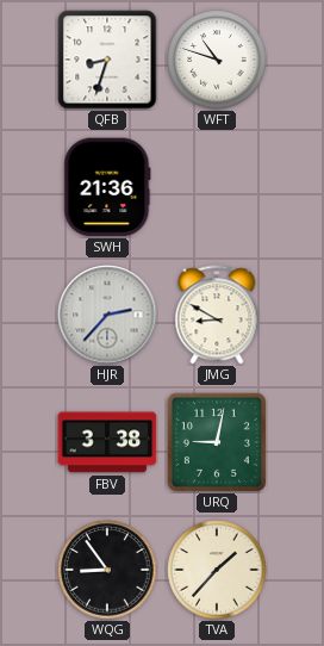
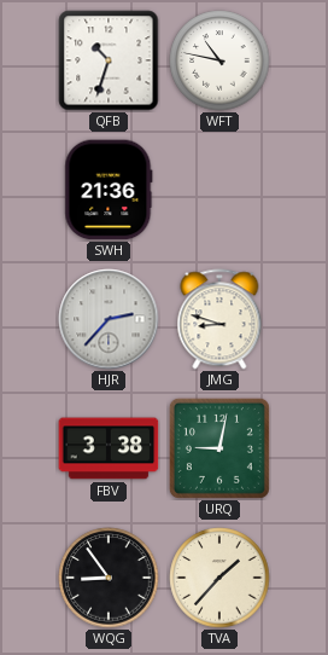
QFB: 8:33 -> 10:33 (109, 60)
WFT: 10:48 -> 10:47 (219, 60)
JMG: 8:50 -> 8:48 (219, 319)
